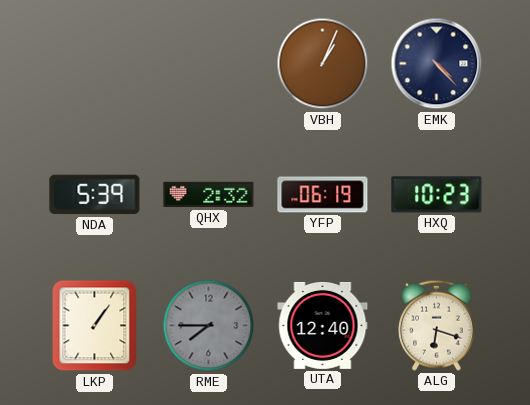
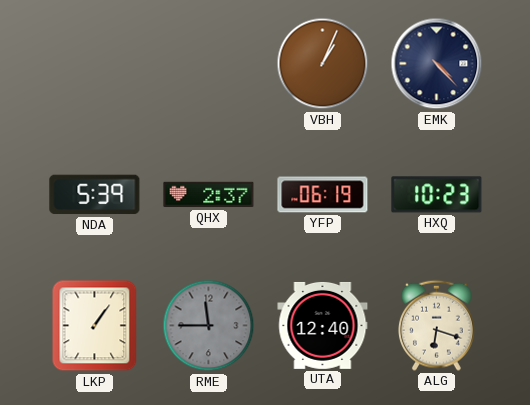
QHX: 2:32 -> 2:37 (209, 195)
RME: 7:45 -> 11:45 (209, 326)
